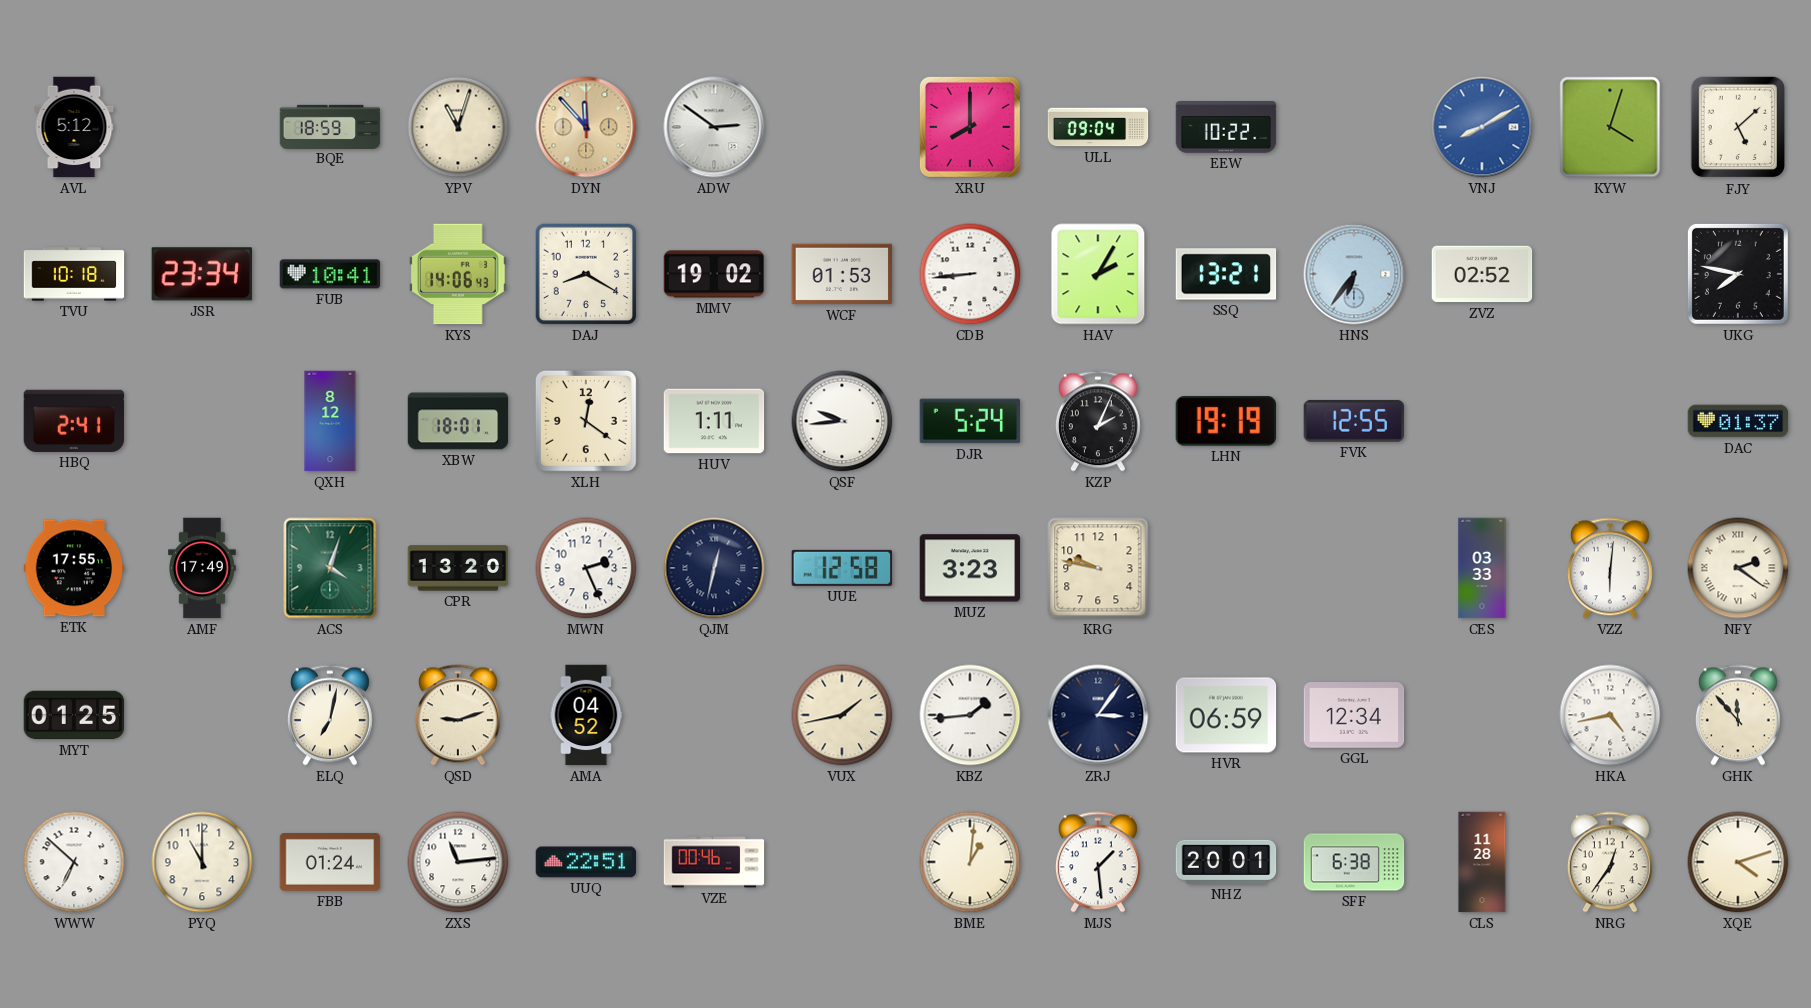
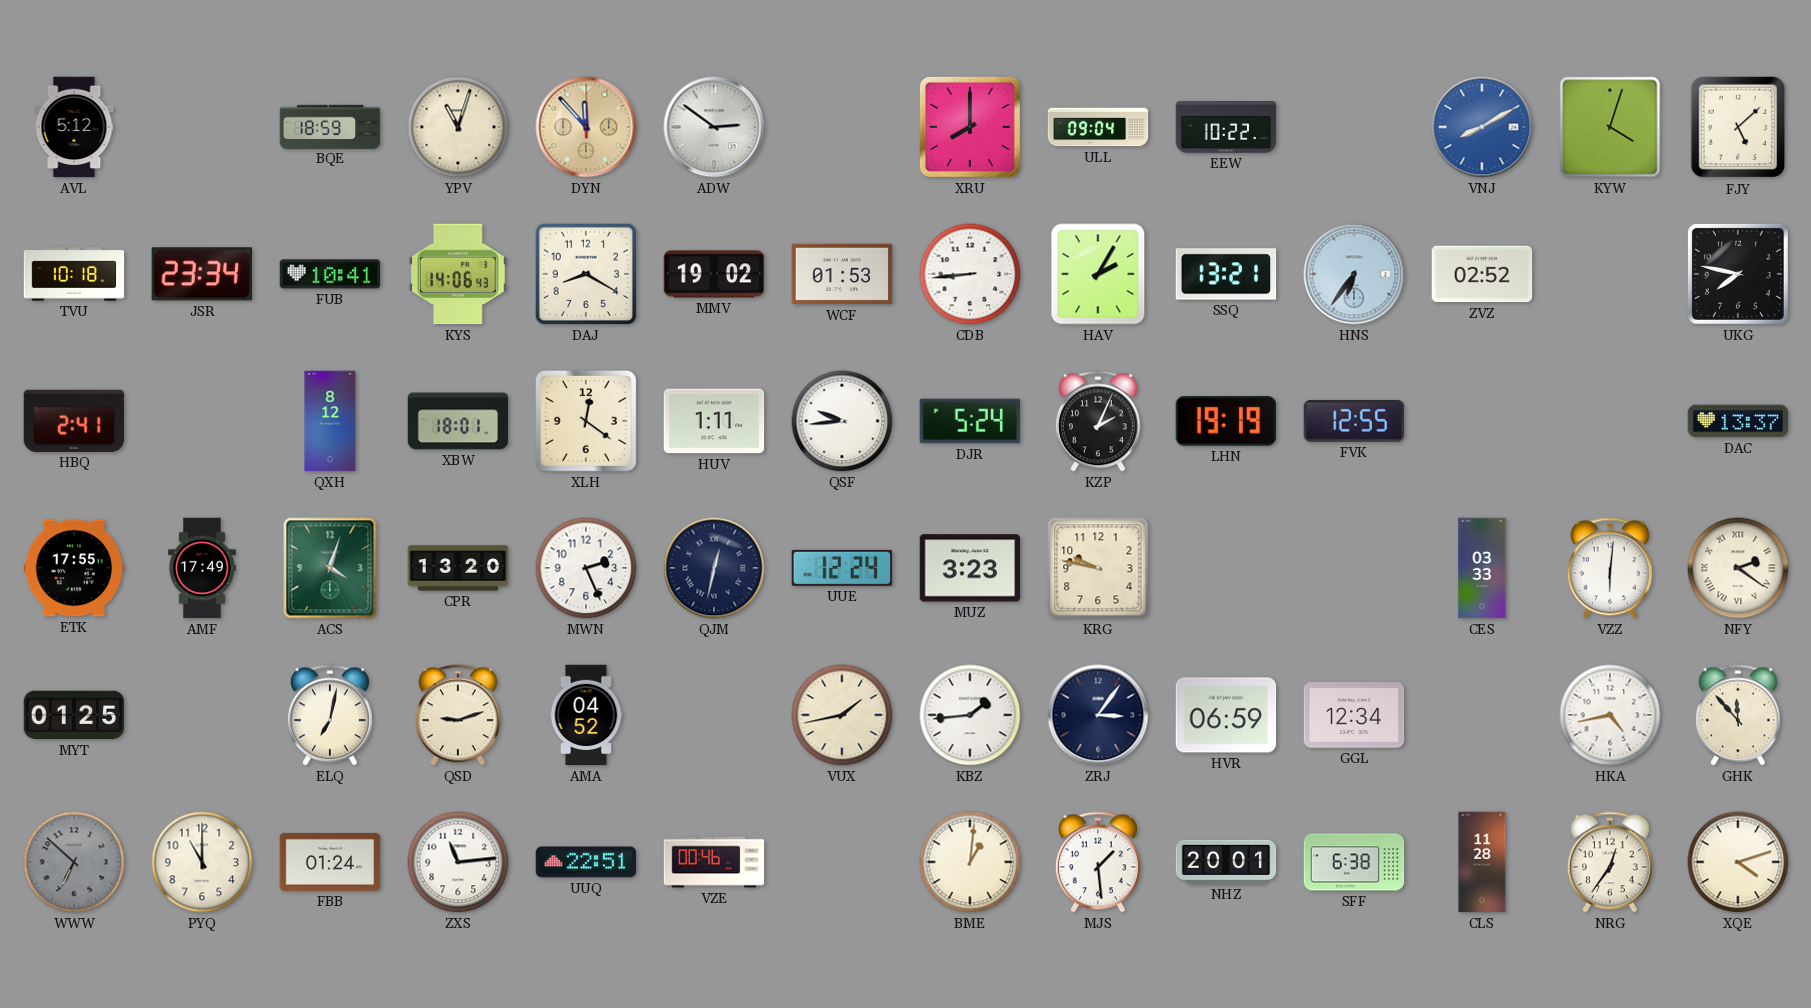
DAC: 01:37 -> 13:37 (1738, 421)
UUE: 12:58 -> 12:24 (842, 568)
WWW dial: white -> grey (74, 862)
